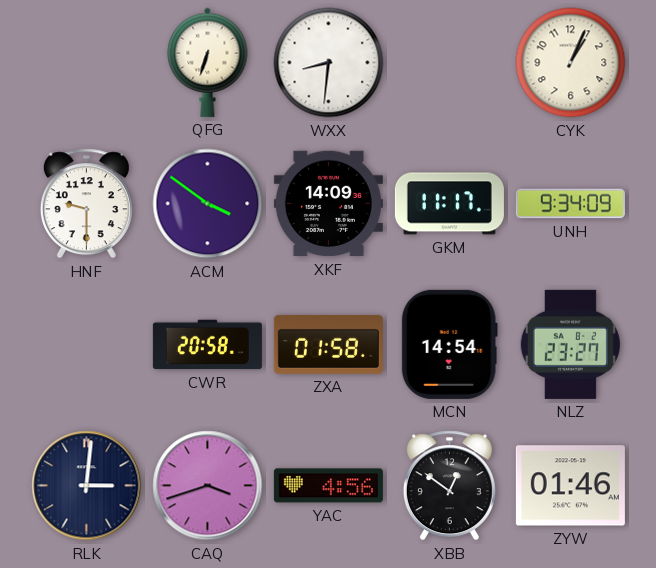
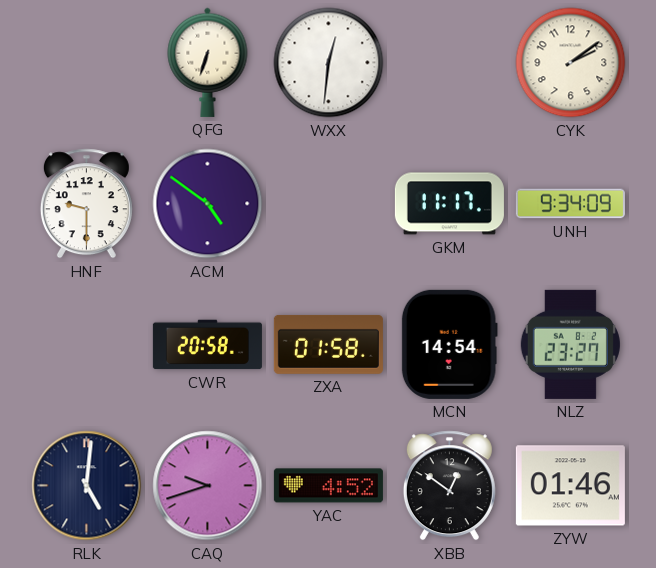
WXX: 8:31 -> 12:31 (329, 63)
CYK: 1:04 -> 2:09 (571, 63)
ACM: 3:51 -> 4:51 (208, 204)
XKF: 14:09 -> none (328, 204)
RLK: 3:01 -> 5:01 (87, 486)
CAQ: 3:42 -> 9:42 (208, 486)
YAC: 4:56 -> 4:52 (328, 486)
